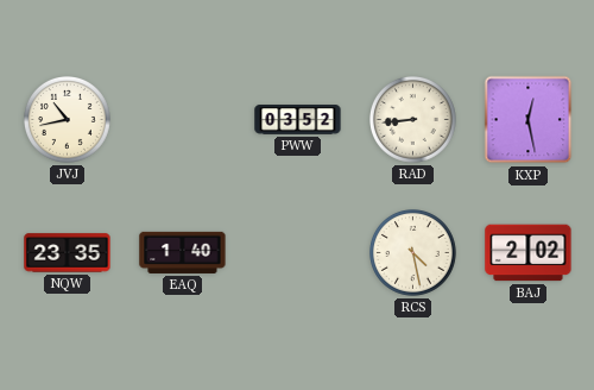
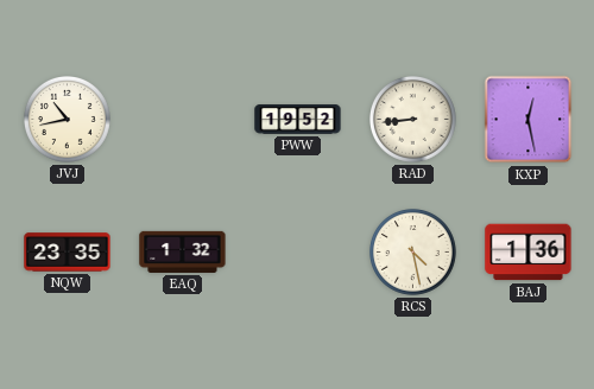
PWW: 03:52 -> 19:52 (298, 120)
EAQ: 1:40 -> 1:32 (183, 251)
BAJ: 2:02 -> 1:36 (529, 253)
